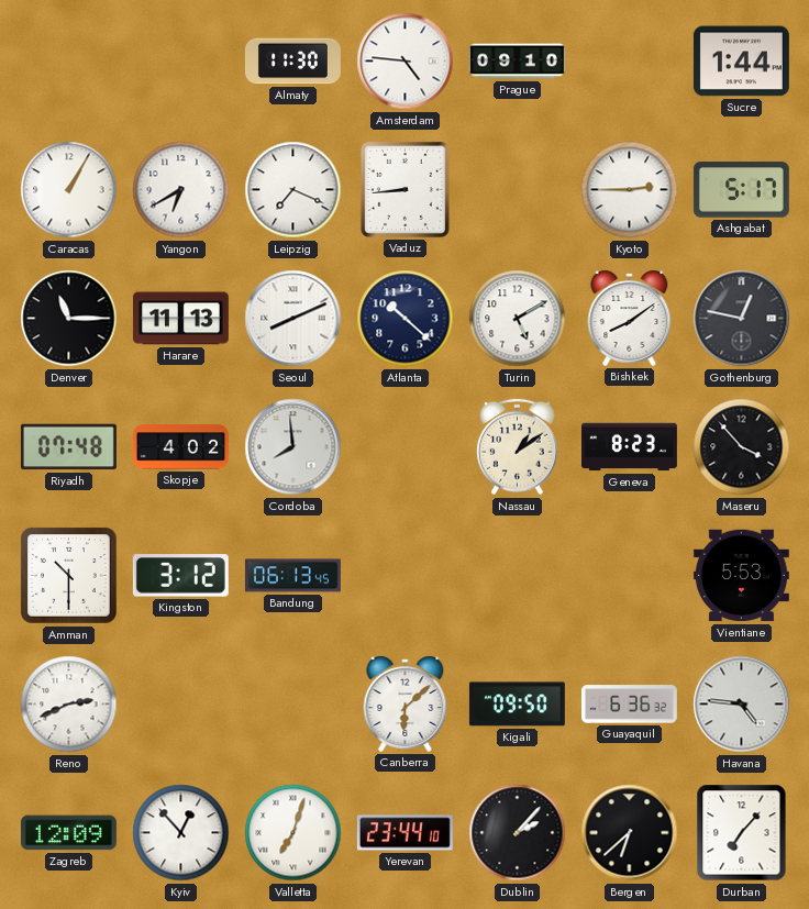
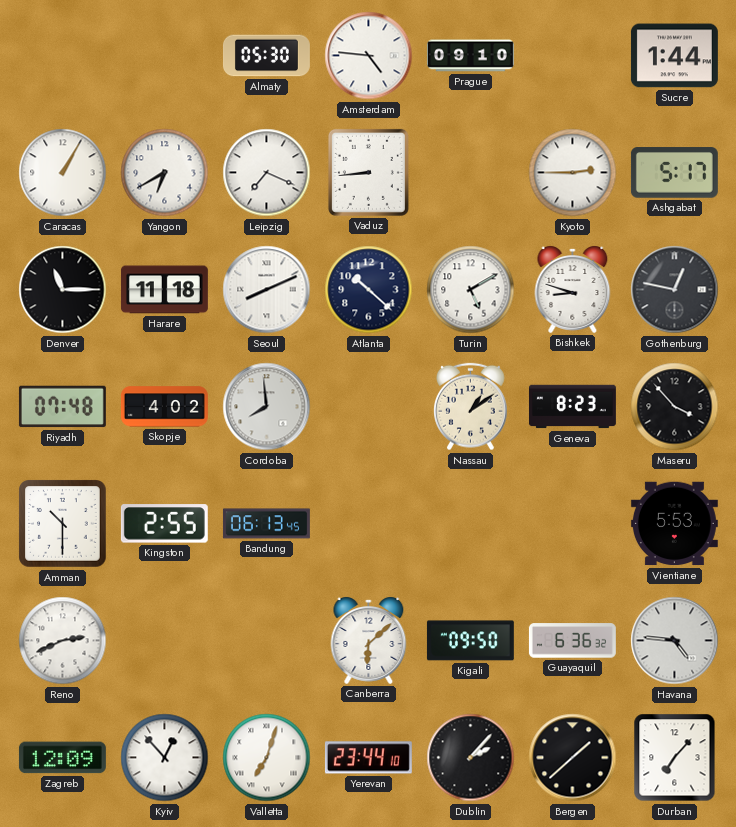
Almaty: 11:30 -> 05:30 (266, 56)
Harare: 11:13 -> 11:18 (164, 290)
Bishkek: 8:09 -> 8:48 (573, 289)
Kingston: 3:12 -> 2:55 (164, 524)
Bergen: 6:38 -> 1:38 (573, 758)
